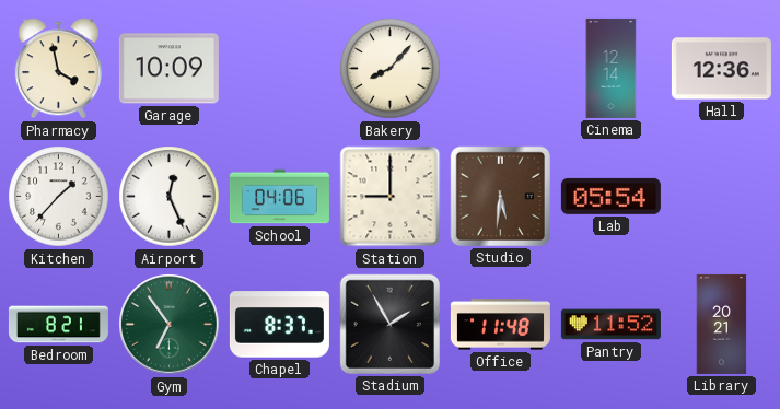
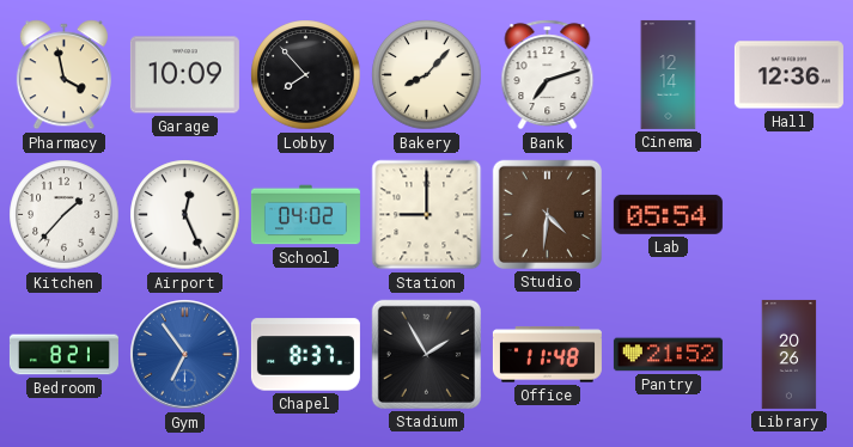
Lobby: none -> 7:53 (306, 75)
Bank: none -> 7:12 (548, 75)
School: 04:06 -> 04:02 (305, 215)
Studio: 5:31 -> 4:31 (547, 214)
Gym dial: green -> blue (185, 355)
Pantry: 11:52 -> 21:52 (668, 355)
Library: 20:21 -> 20:26 (790, 354)
